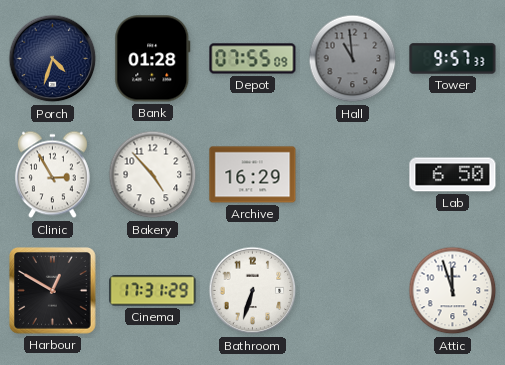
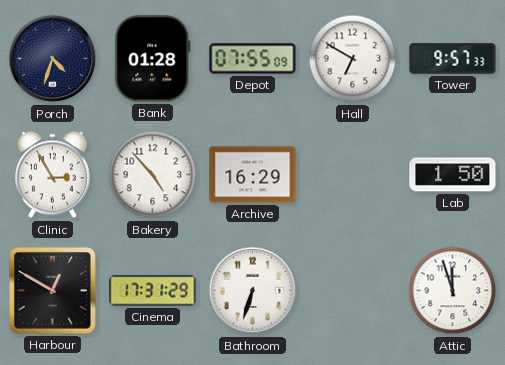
Hall: 10:59 -> 6:50 (353, 59)
Hall dial: grey -> white (353, 59)
Lab: 6:50 -> 1:50 (453, 175)
